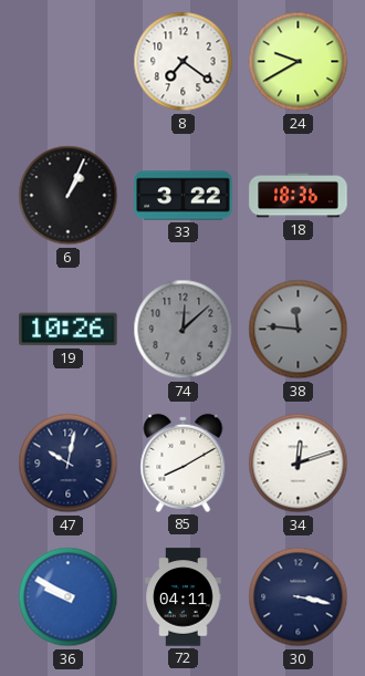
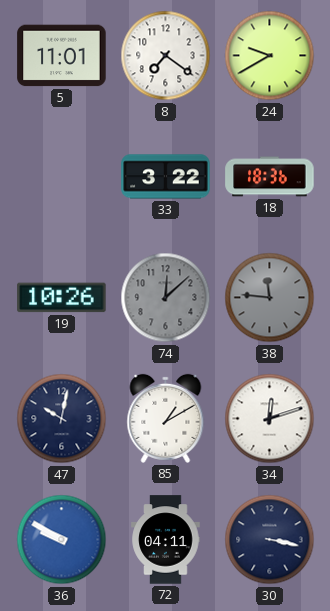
5: none -> 11:01 (62, 56)
6: 1:04 -> none (69, 196)
85: 8:10 -> 1:10 (166, 418)
